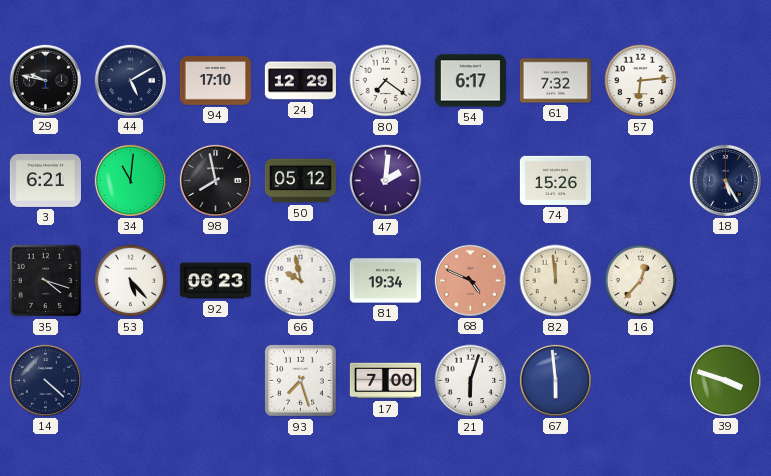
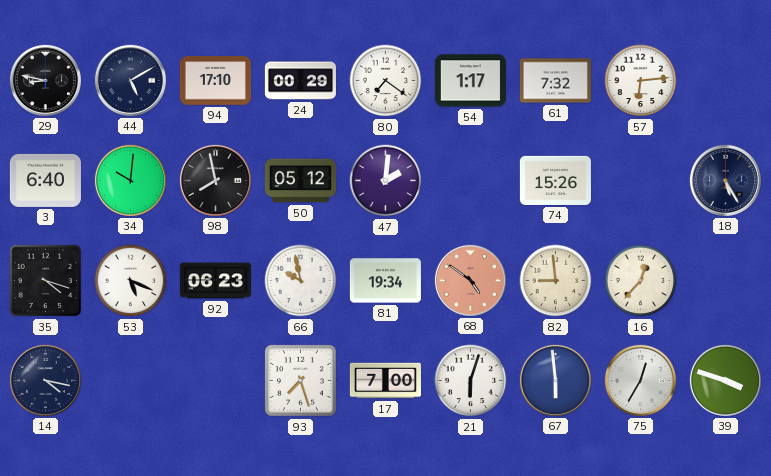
29: 9:47 -> 8:47 (45, 80)
24: 12:29 -> 00:29 (300, 81)
54: 6:17 -> 1:17 (470, 81)
3: 6:21 -> 6:40 (45, 180)
34: 11:01 -> 10:01 (130, 180)
53: 5:23 -> 5:19 (131, 281)
68: 4:49 -> 4:51 (470, 280)
82: 11:59 -> 8:59 (556, 281)
14: 4:22 -> 4:17 (45, 380)
75: none -> 12:35 (640, 380)
